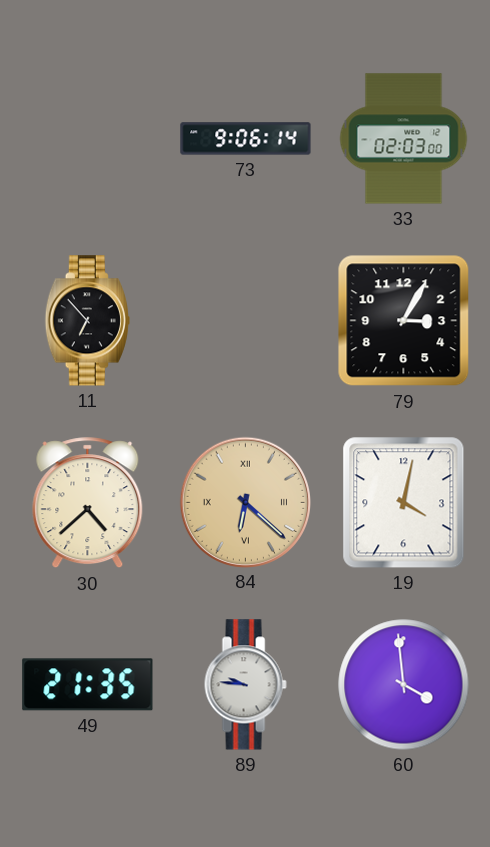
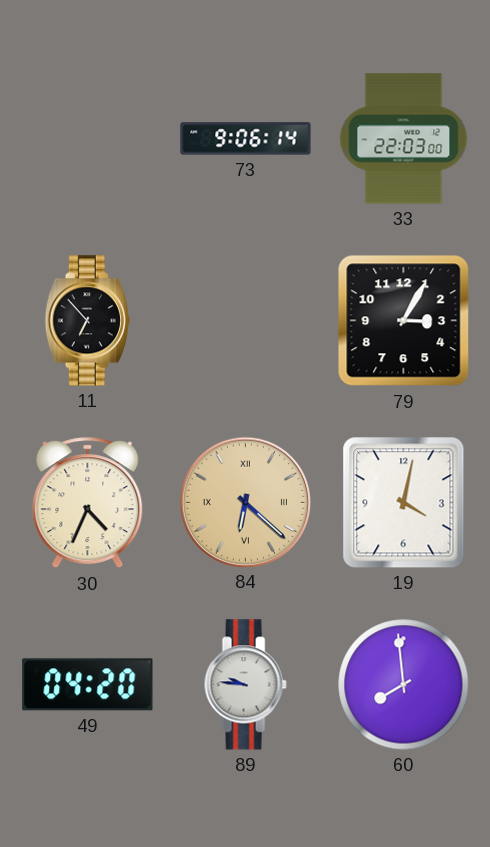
33: 02:03 -> 22:03 (404, 139)
30: 4:38 -> 4:34 (88, 503)
49: 21:35 -> 04:20 (88, 685)
60: 3:59 -> 7:59 (404, 685)
